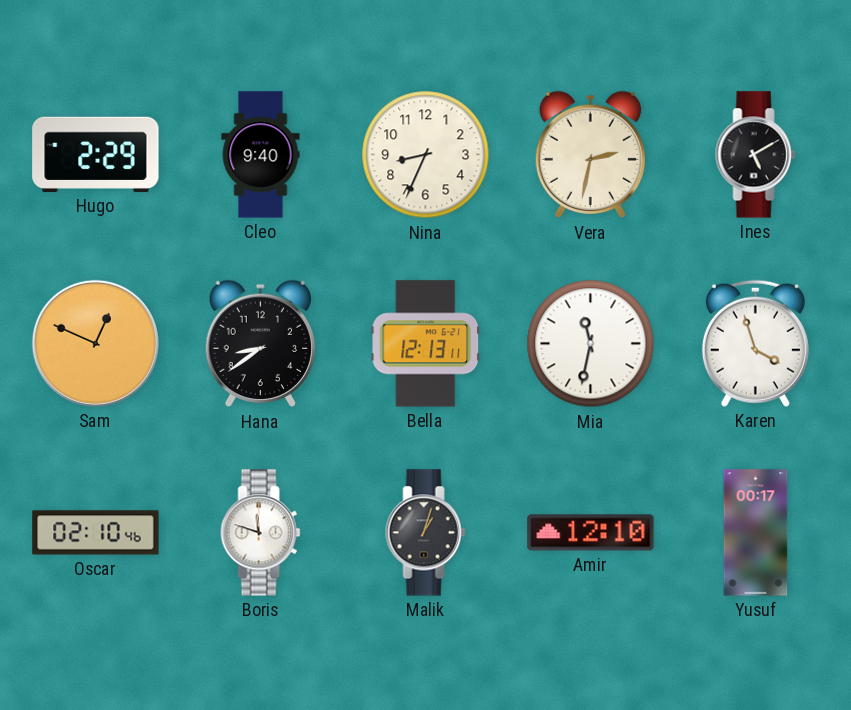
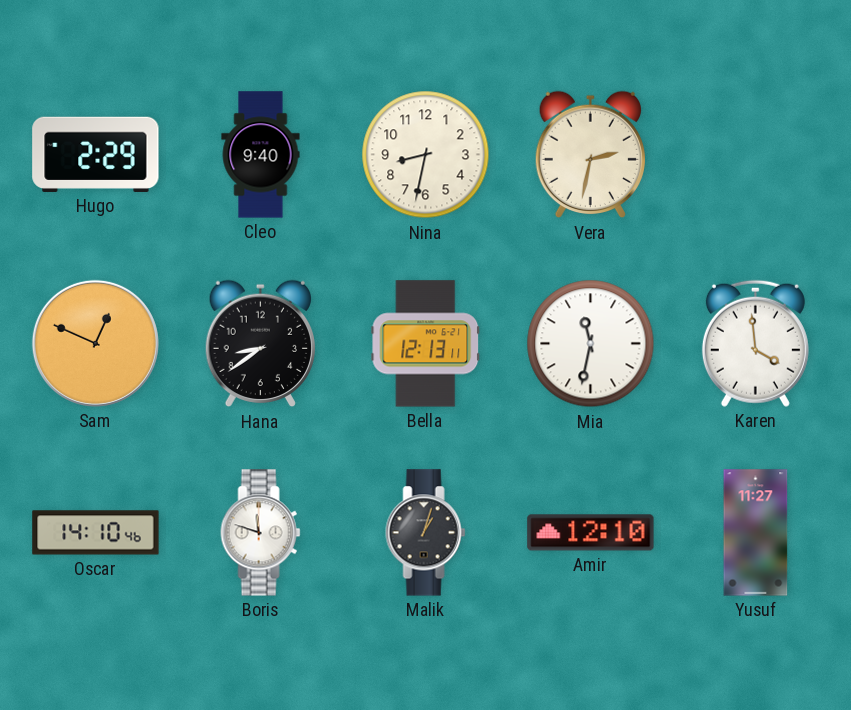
Nina: 8:34 -> 8:32 (426, 155)
Ines: 5:10 -> none (756, 155)
Karen: 3:57 -> 3:59 (755, 343)
Oscar: 02:10 -> 14:10 (96, 533)
Yusuf: 00:17 -> 11:27 (756, 533)
